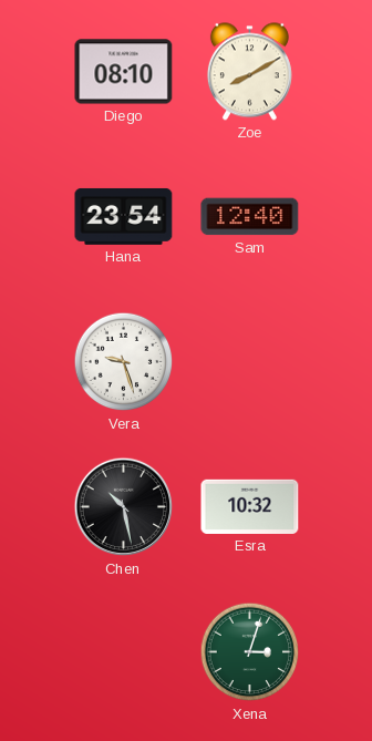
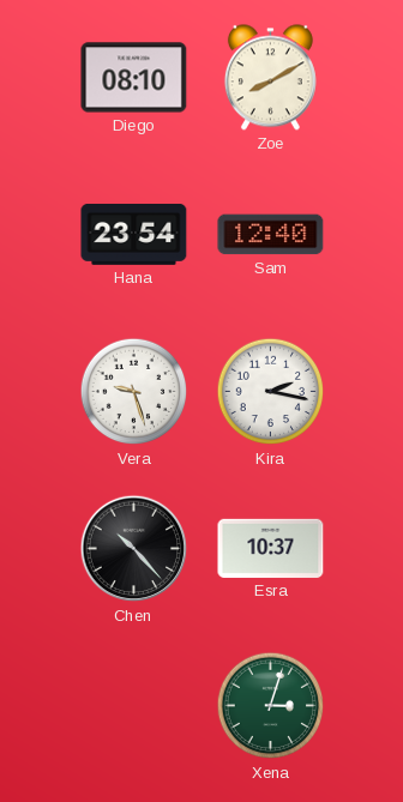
Kira: none -> 2:17 (271, 392)
Chen: 10:28 -> 10:23 (134, 549)
Esra: 10:32 -> 10:37 (271, 548)
